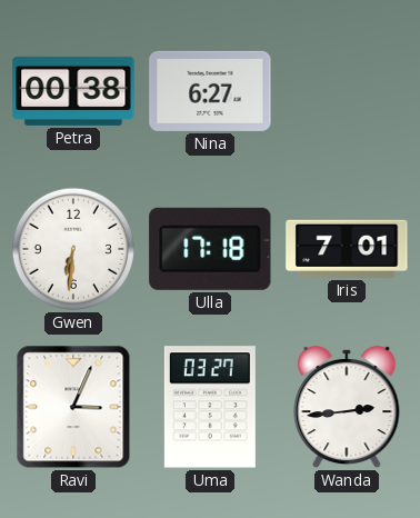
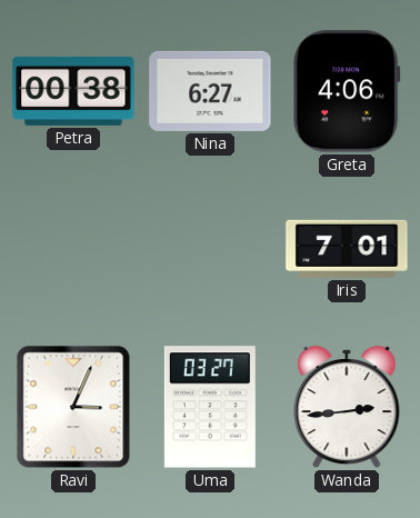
Greta: none -> 4:06 (348, 91)
Gwen: 6:31 -> none (73, 249)
Ulla: 17:18 -> none (210, 249)
